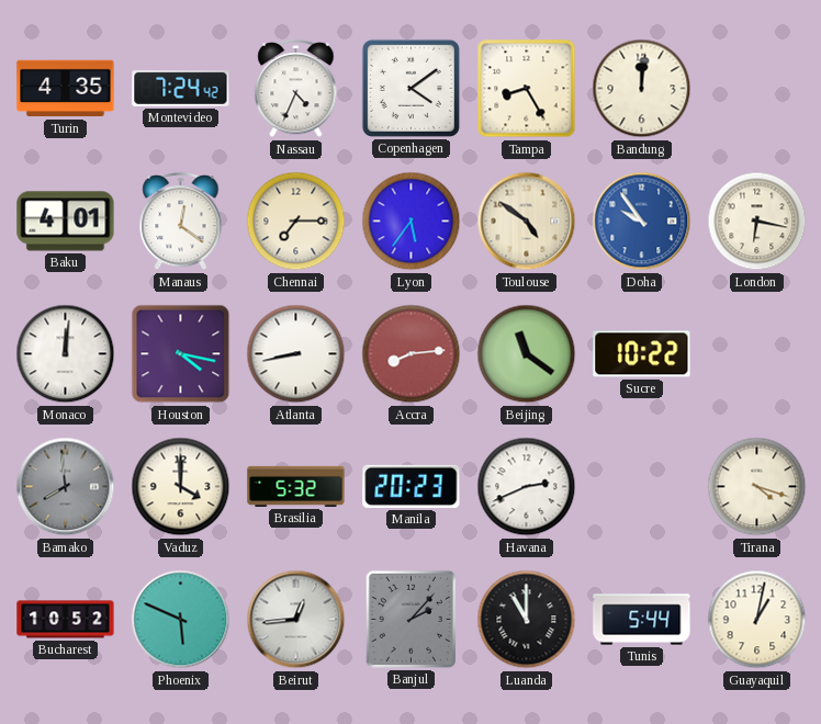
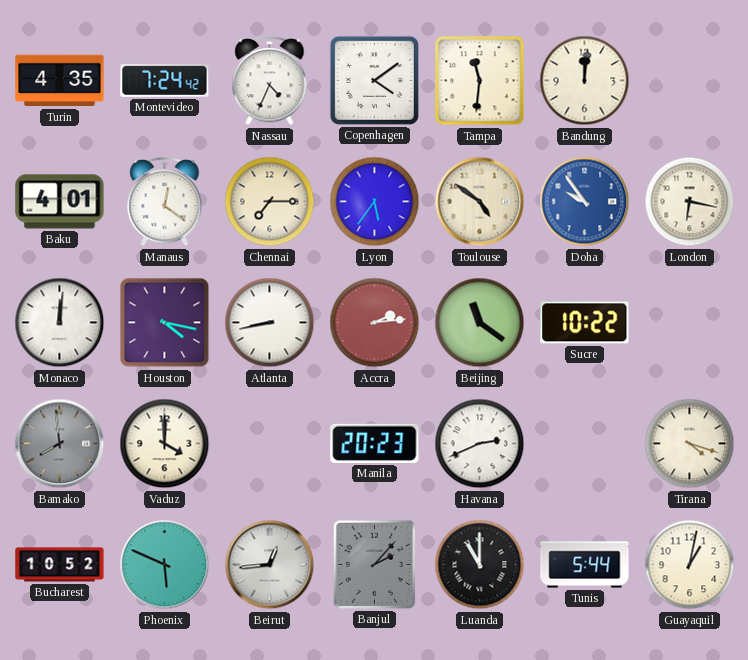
Tampa: 8:25 -> 11:31 (480, 81)
Accra: 8:14 -> 2:14 (375, 323)
Brasilia: 5:32 -> none (296, 486)
